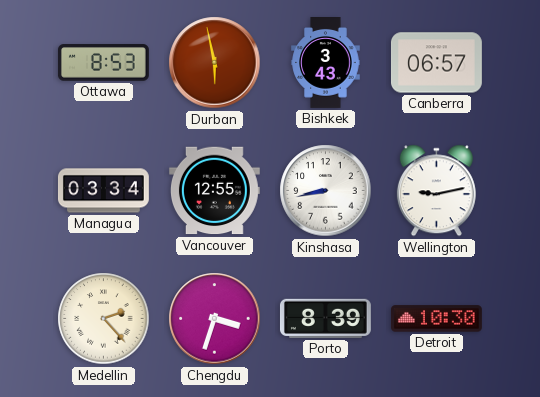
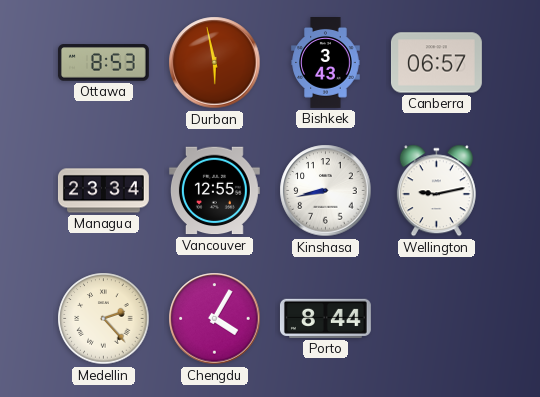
Managua: 03:34 -> 23:34 (103, 191)
Chengdu: 3:33 -> 4:05 (215, 319)
Porto: 8:39 -> 8:44 (325, 318)
Detroit: 10:30 -> none (436, 319)
